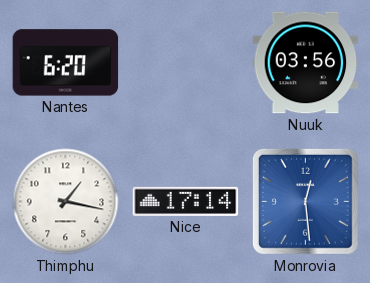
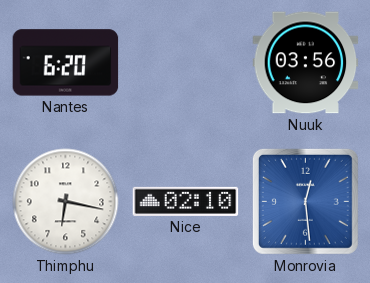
Thimphu: 1:17 -> 6:17 (66, 202)
Nice: 17:14 -> 02:10 (186, 201)
